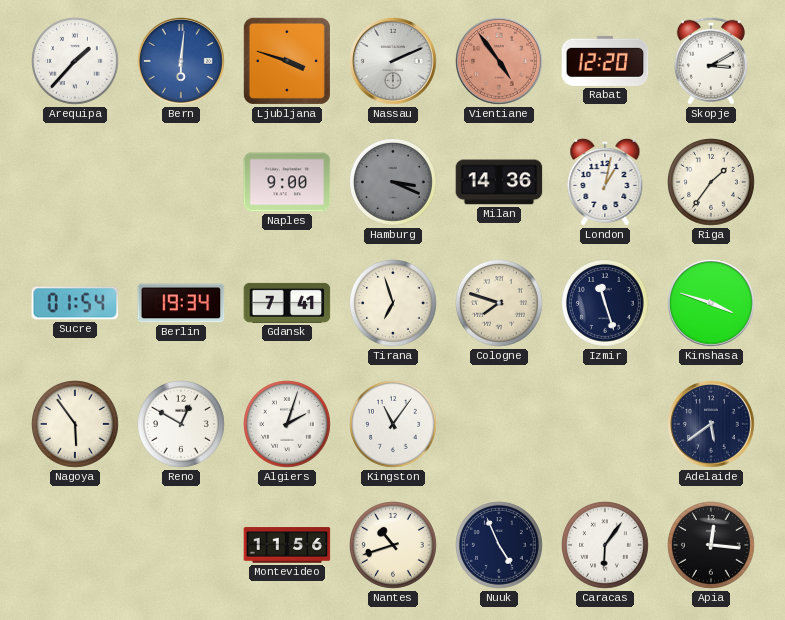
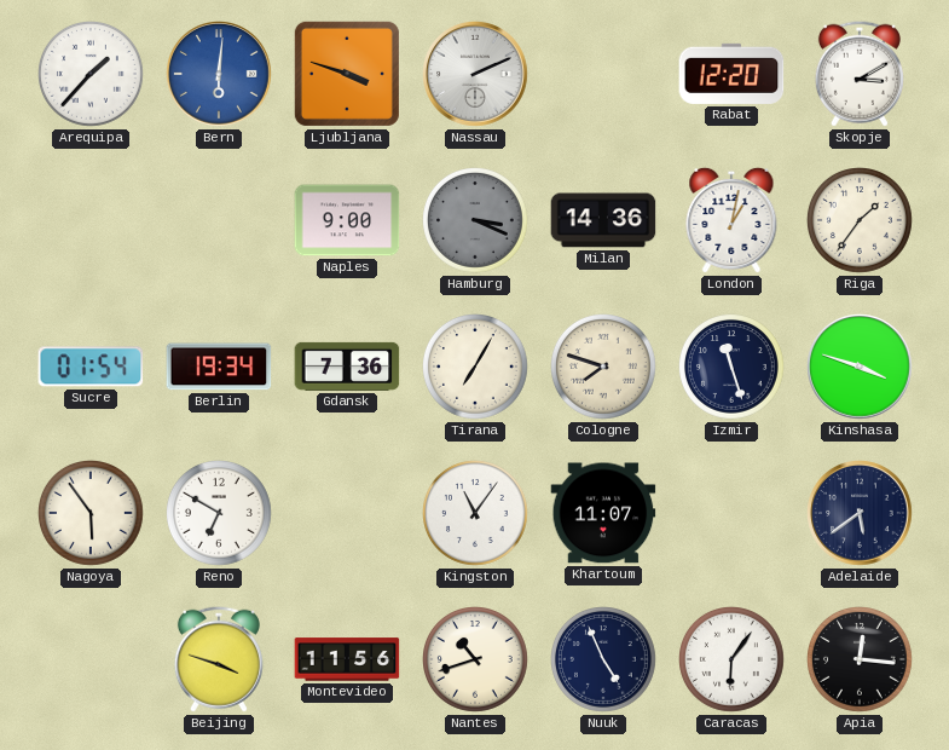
Vientiane: 4:54 -> none (500, 62)
Gdansk: 7:41 -> 7:36 (347, 367)
Tirana: 6:57 -> 7:05 (476, 368)
Reno: 12:50 -> 6:50 (220, 514)
Algiers: 2:03 -> none (288, 425)
Khartoum: none -> 11:07 (603, 513)
Beijing: none -> 3:48 (219, 659)
